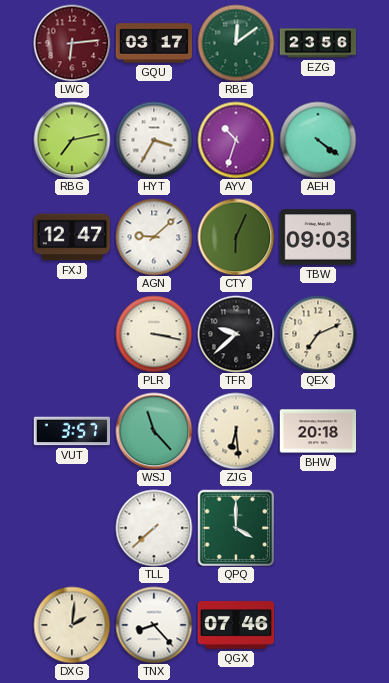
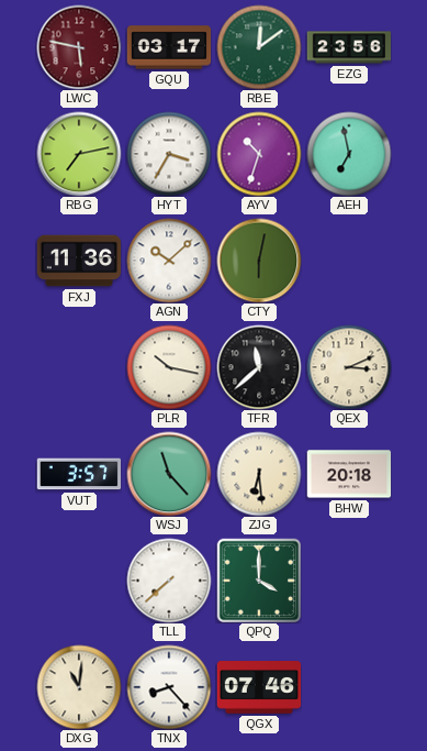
LWC: 6:14 -> 5:47 (79, 47)
AEH: 4:21 -> 6:58 (349, 154)
FXJ: 12:47 -> 11:36 (79, 261)
AGN: 9:08 -> 10:08 (169, 261)
CTY: 6:04 -> 6:02 (259, 261)
TBW: 09:03 -> none (318, 237)
PLR: 3:17 -> 10:17 (169, 367)
TFR: 9:38 -> 11:38 (259, 367)
QEX: 7:11 -> 3:11 (349, 367)
DXG: 2:01 -> 11:01 (79, 687)
